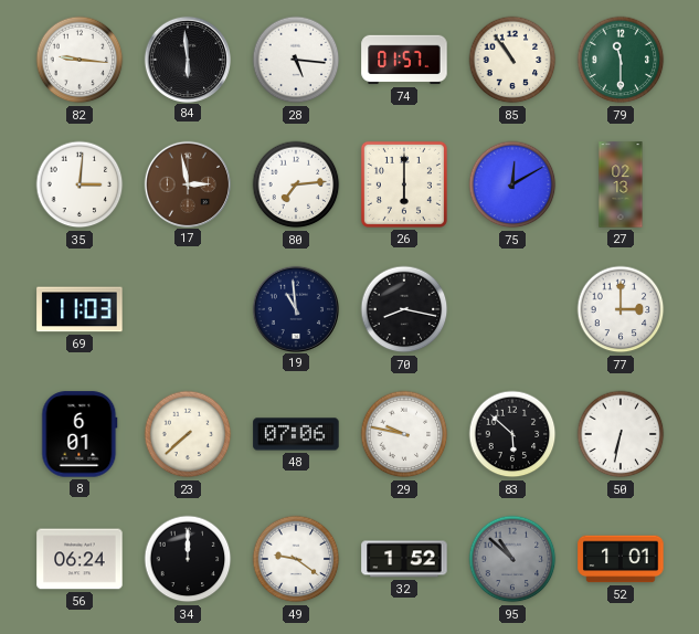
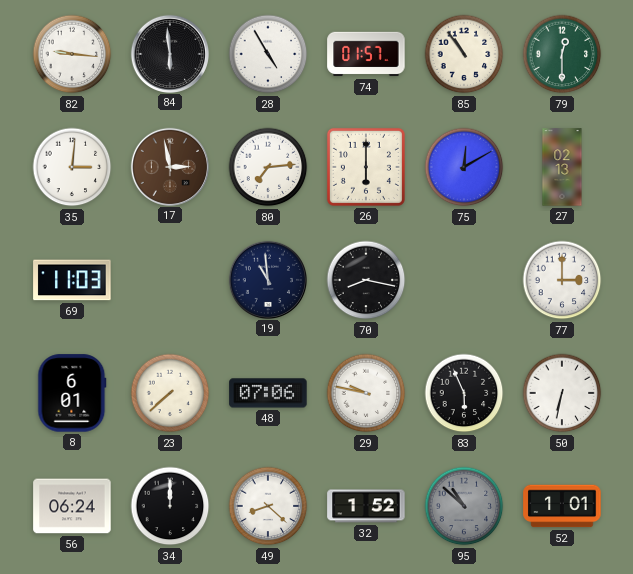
28: 5:16 -> 4:55 (268, 54)
79: 11:30 -> 12:30 (562, 54)
83: 5:52 -> 5:56 (464, 393)
49: 9:21 -> 8:22 (268, 506)
